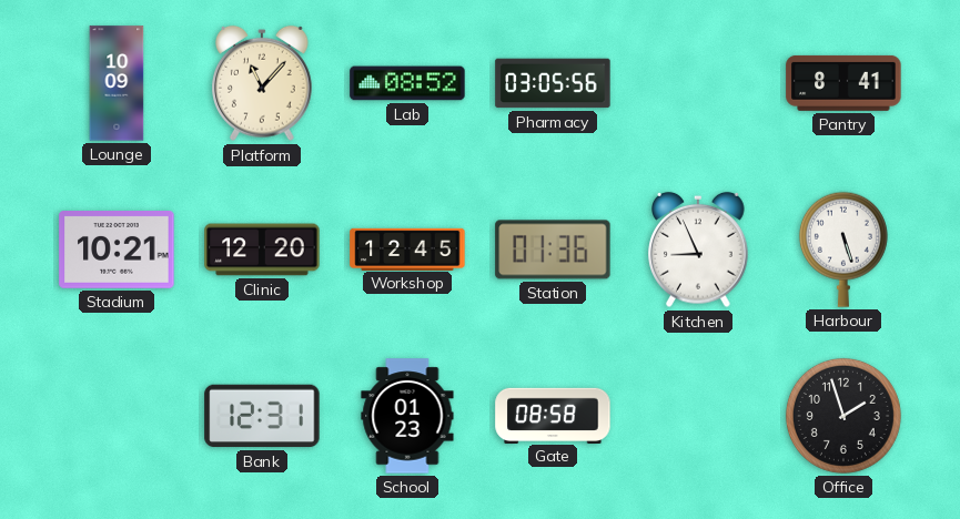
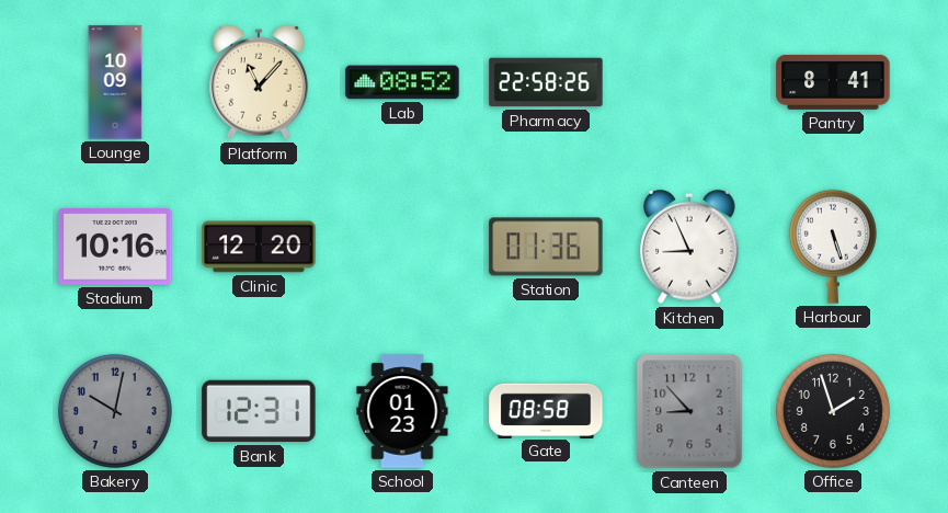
Pharmacy: 03:05 -> 22:58 (546, 82)
Stadium: 10:21 -> 10:16 (115, 248)
Workshop: 12:45 -> none (407, 248)
Bakery: none -> 10:02 (115, 411)
Canteen: none -> 8:53 (689, 411)
